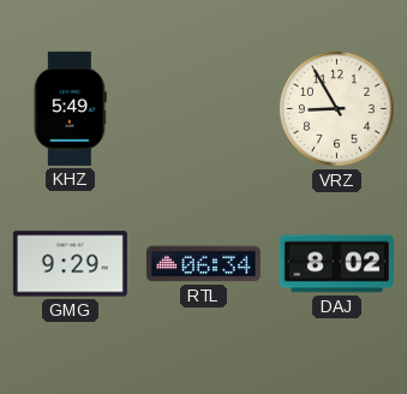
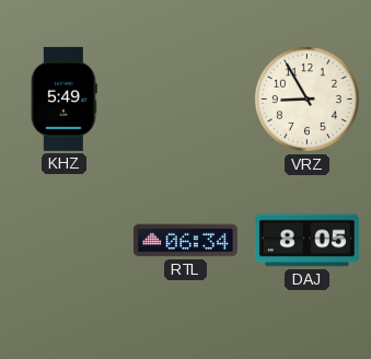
GMG: 9:29 -> none (70, 264)
DAJ: 8:02 -> 8:05 (306, 241)
